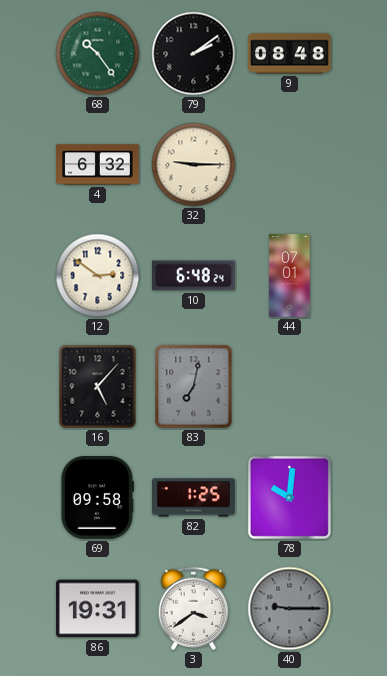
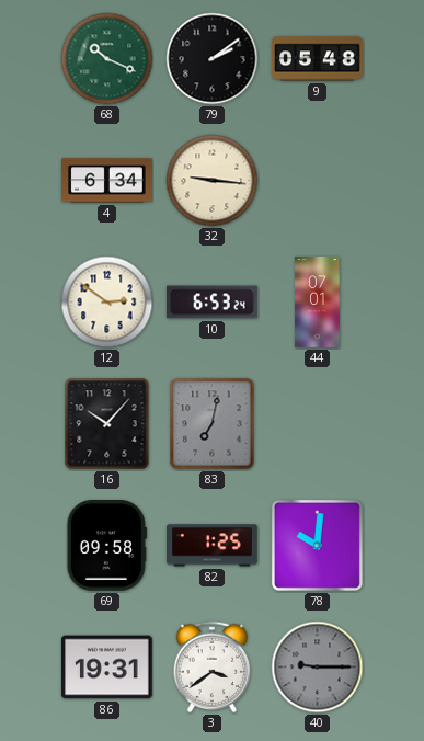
68: 10:24 -> 10:19 (107, 59)
9: 08:48 -> 05:48 (318, 59)
4: 6:32 -> 6:34 (107, 181)
32: 9:15 -> 9:16 (213, 181)
10: 6:48 -> 6:53 (213, 303)
16: 5:07 -> 10:07 (107, 424)
